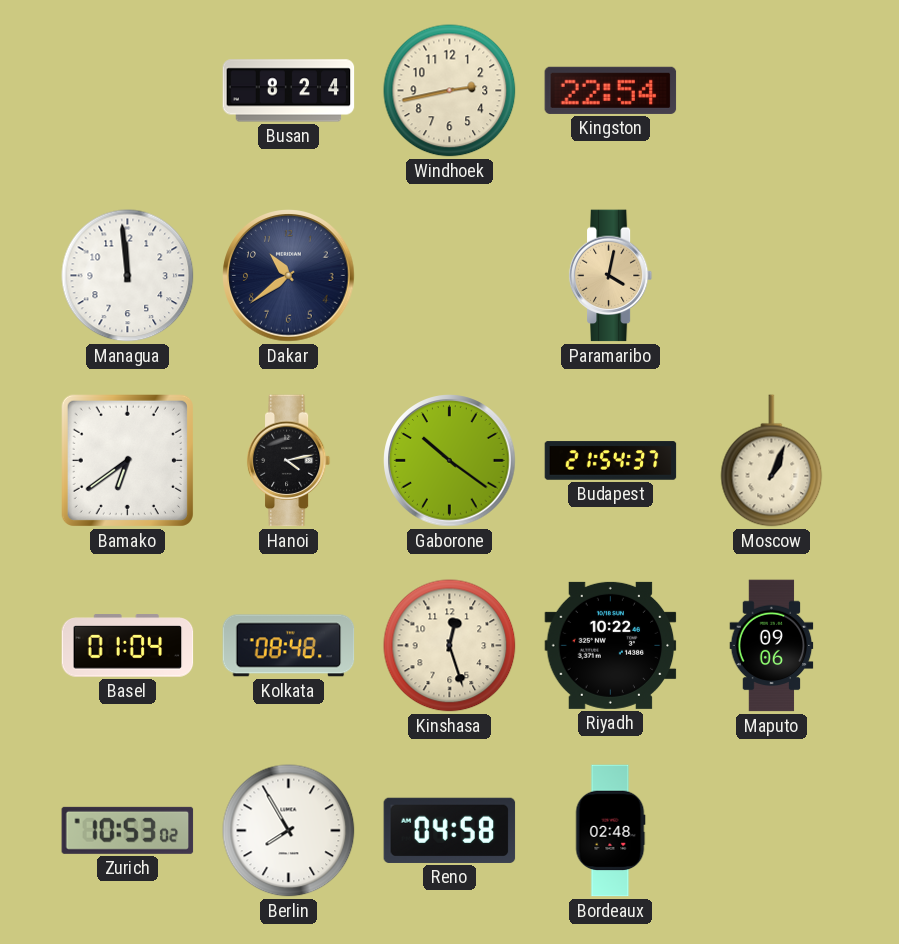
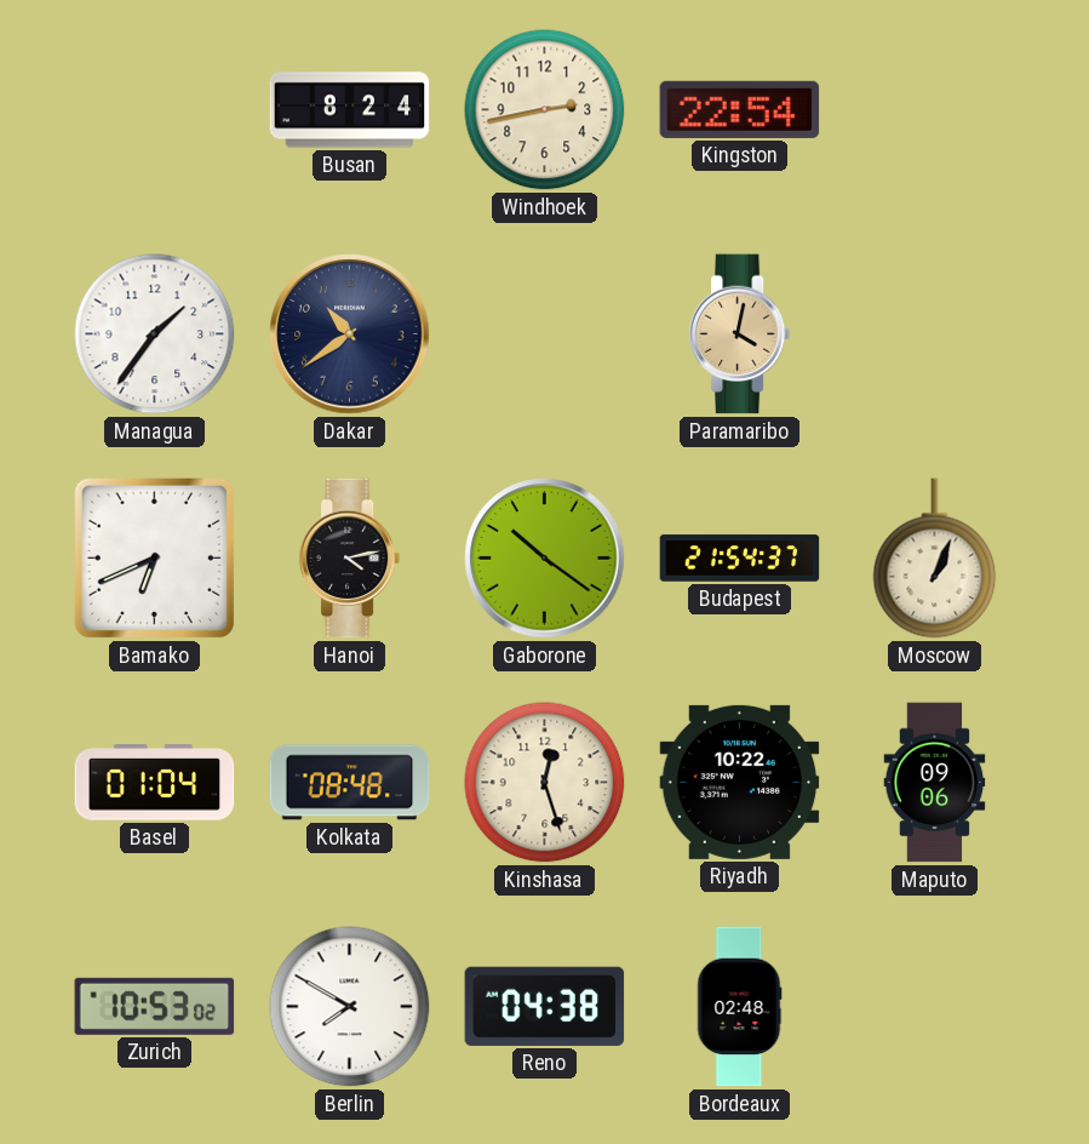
Managua: 11:59 -> 1:36 (155, 334)
Bamako: 6:39 -> 6:41 (154, 557)
Berlin: 7:55 -> 7:50 (350, 1007)
Reno: 04:58 -> 04:38 (545, 1006)
